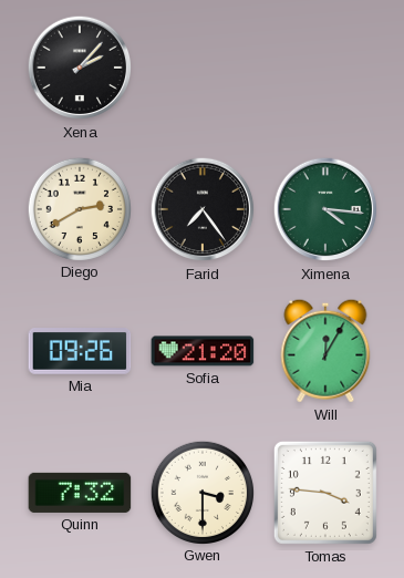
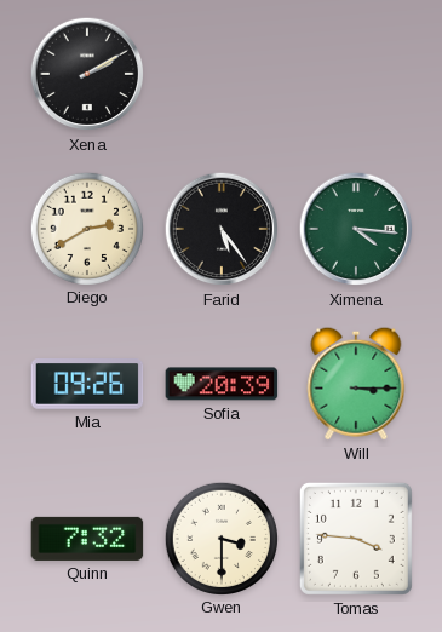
Xena: 2:07 -> 2:10 (87, 74)
Farid: 7:24 -> 5:24 (222, 229)
Sofia: 21:20 -> 20:39 (222, 384)
Will: 12:05 -> 3:15 (356, 384)
